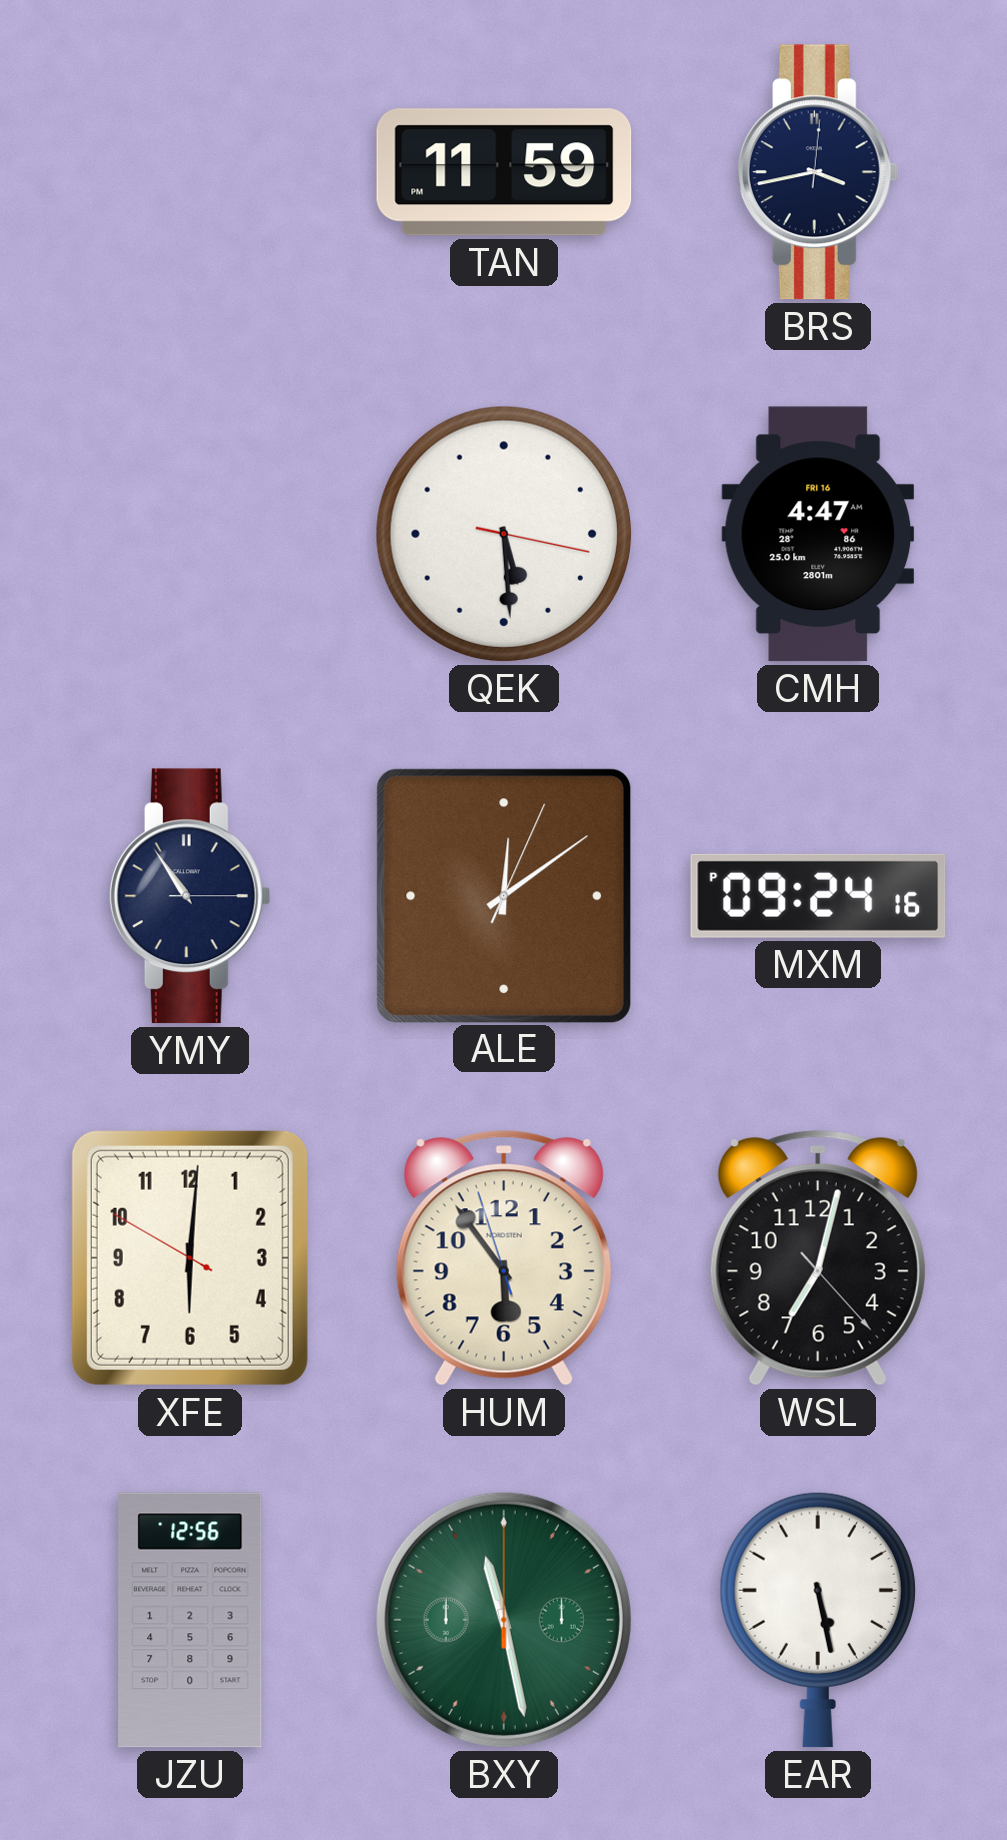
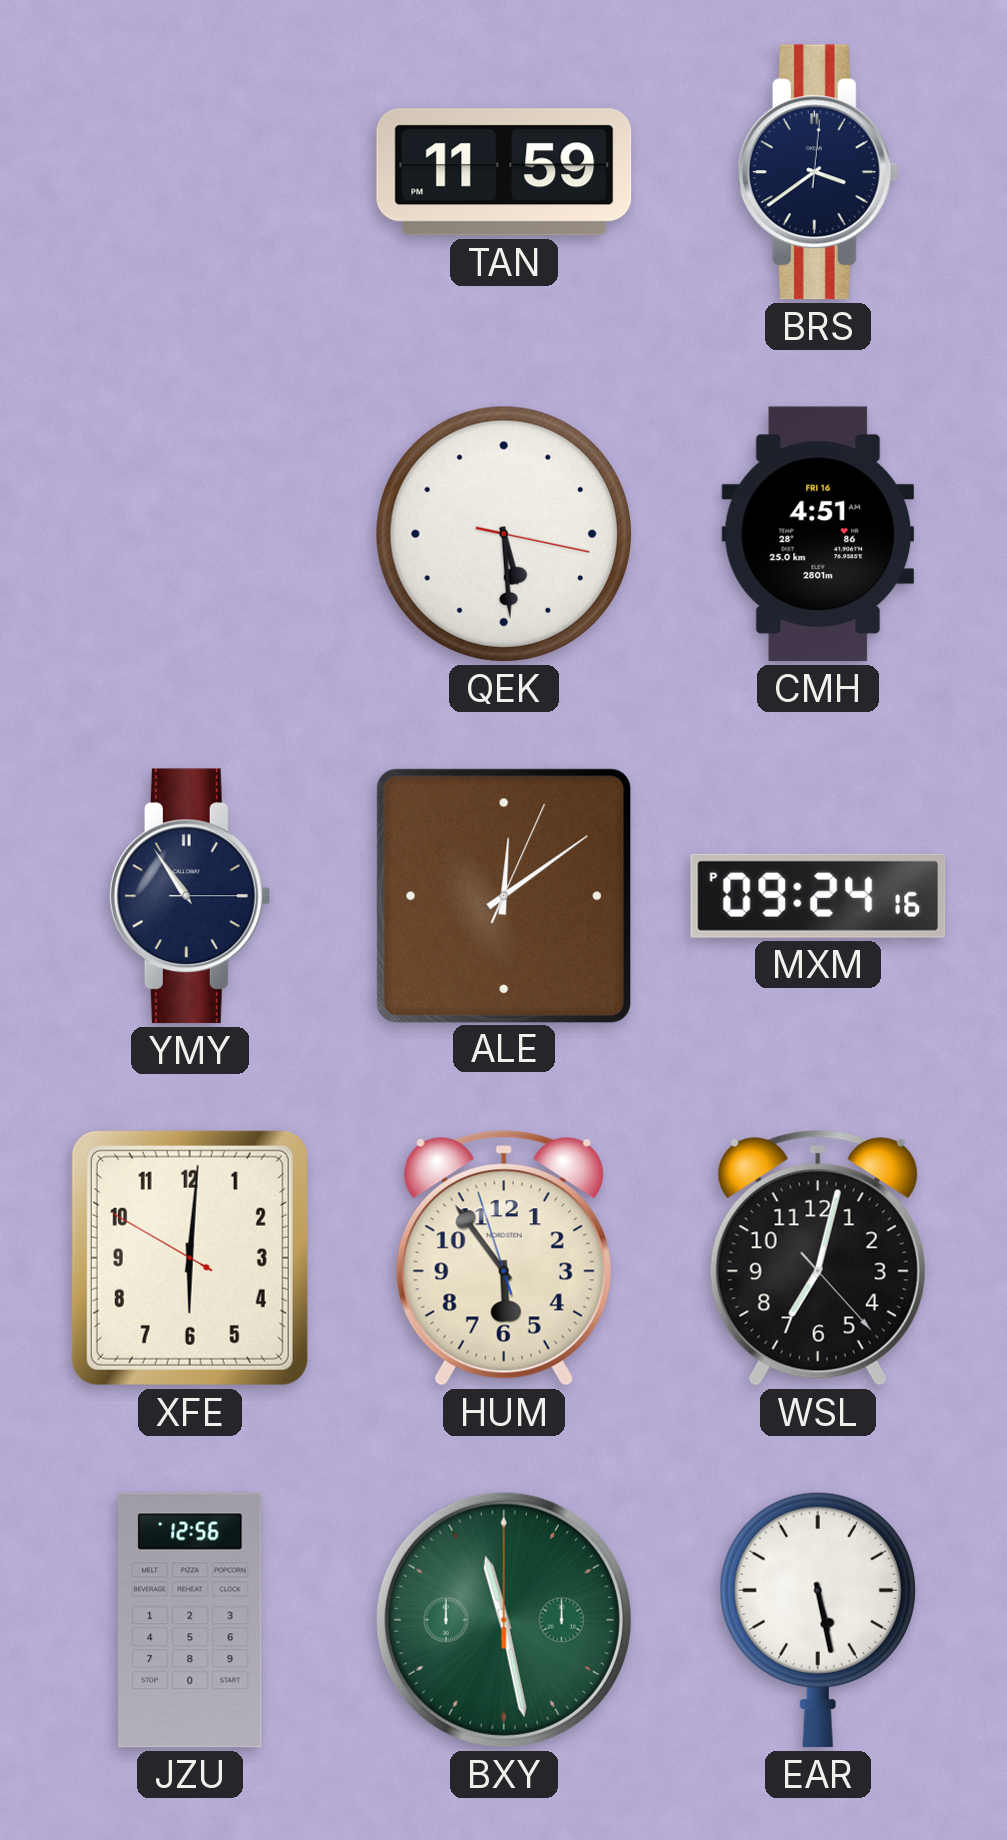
BRS: 3:43 -> 3:39 (818, 172)
CMH: 4:47 -> 4:51 (818, 534)
